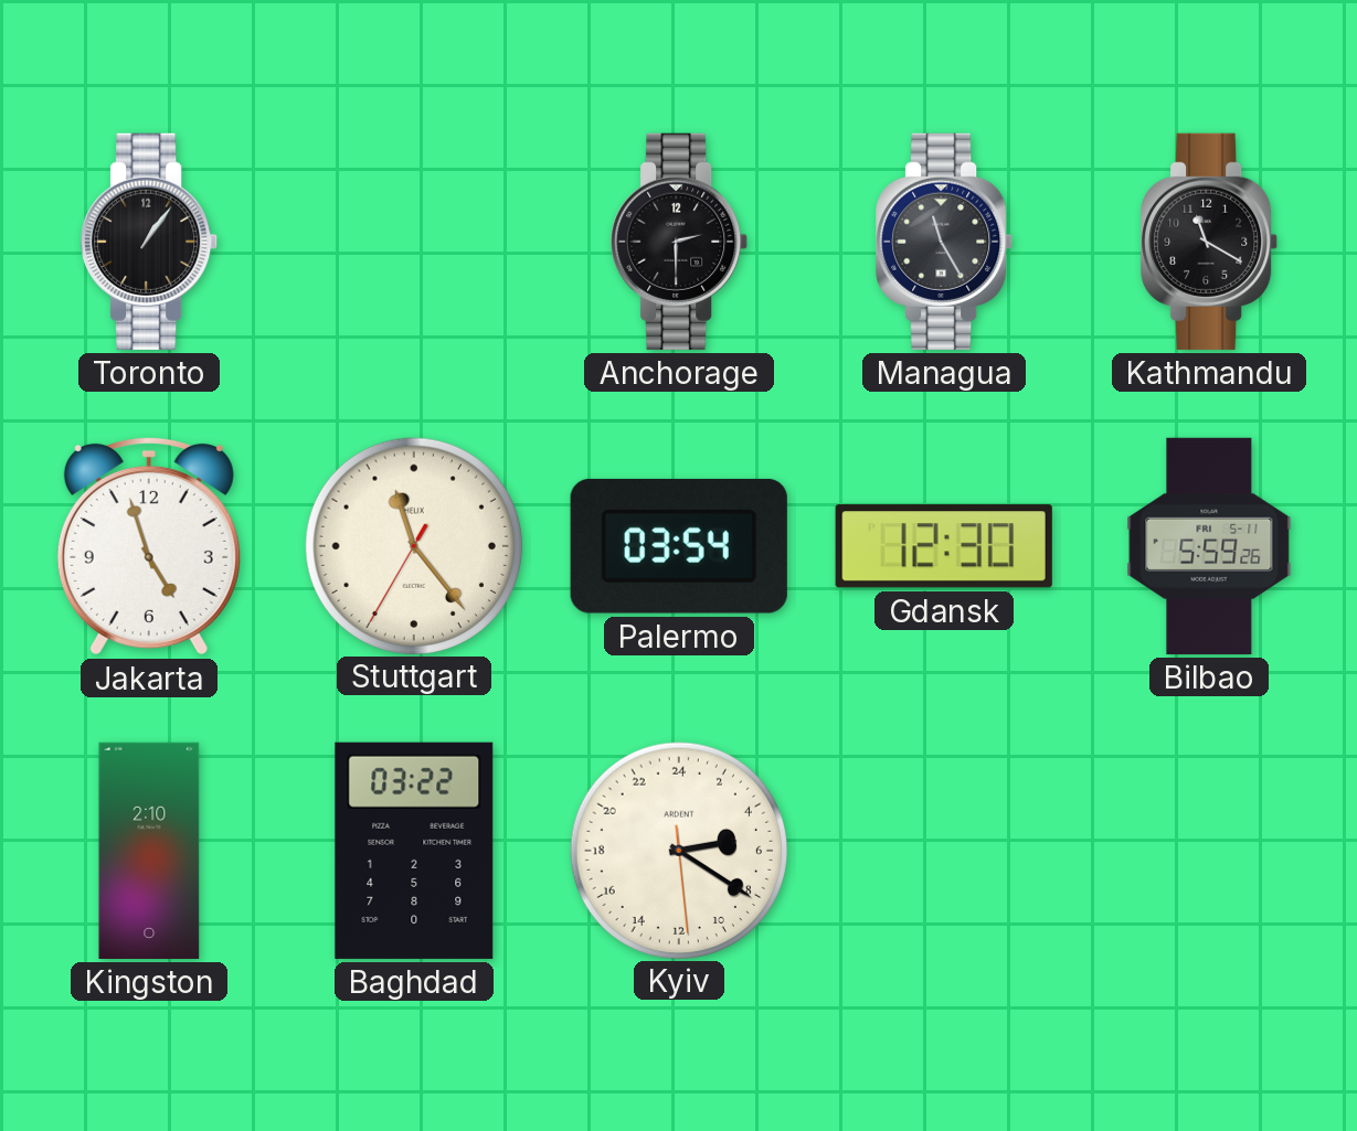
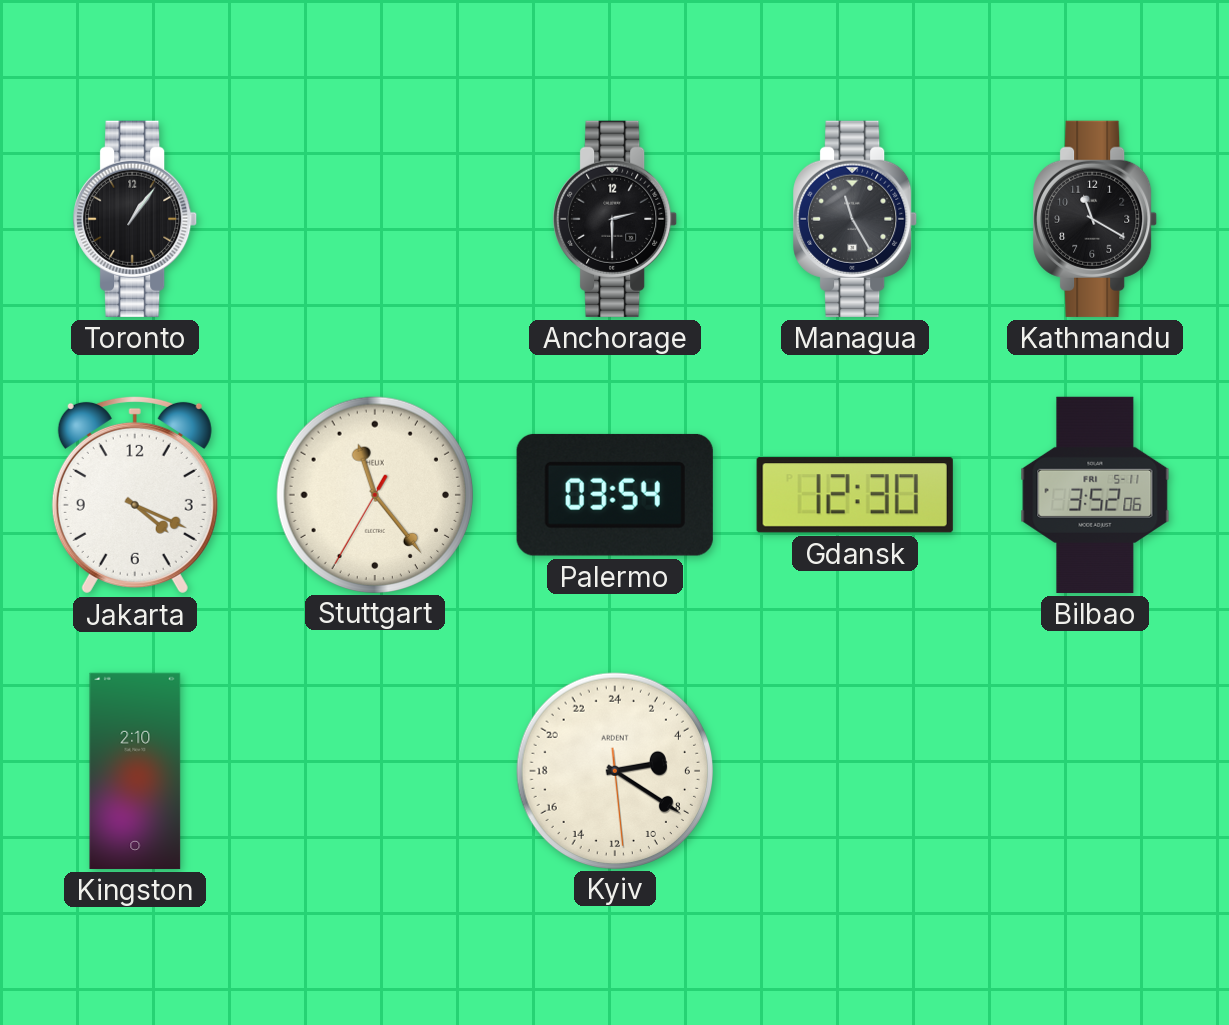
Jakarta: 4:57 -> 4:19 (135, 495)
Bilbao: 5:59 -> 3:52 (1095, 495)
Baghdad: 03:22 -> none (414, 851)
